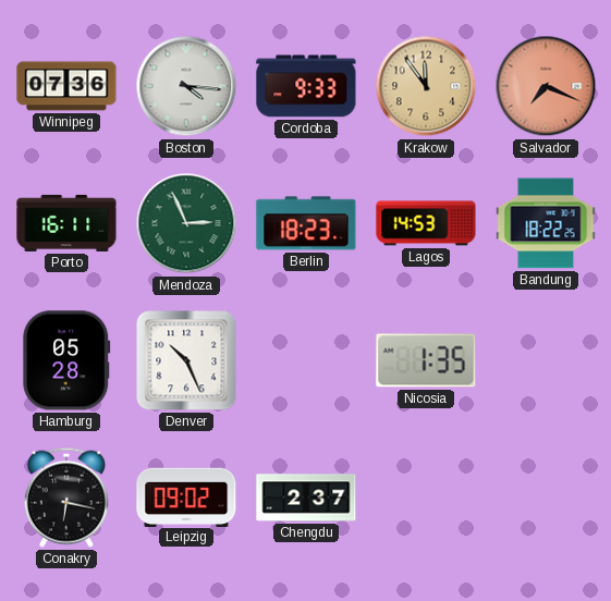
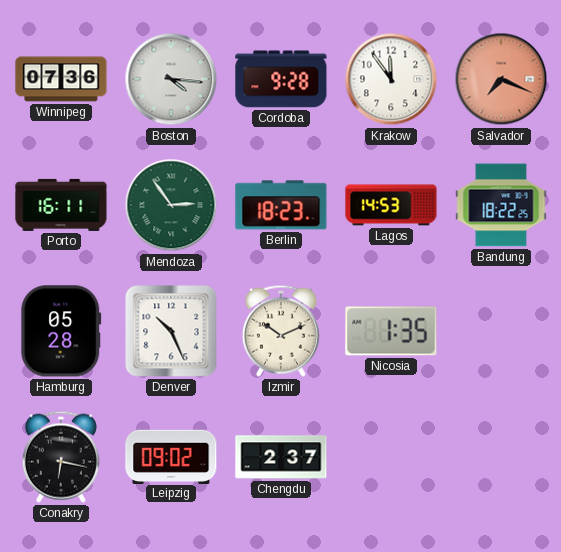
Cordoba: 9:33 -> 9:28 (281, 79)
Krakow dial: champagne -> white (391, 79)
Mendoza: 2:56 -> 2:54 (171, 205)
Izmir: none -> 10:11 (281, 331)
